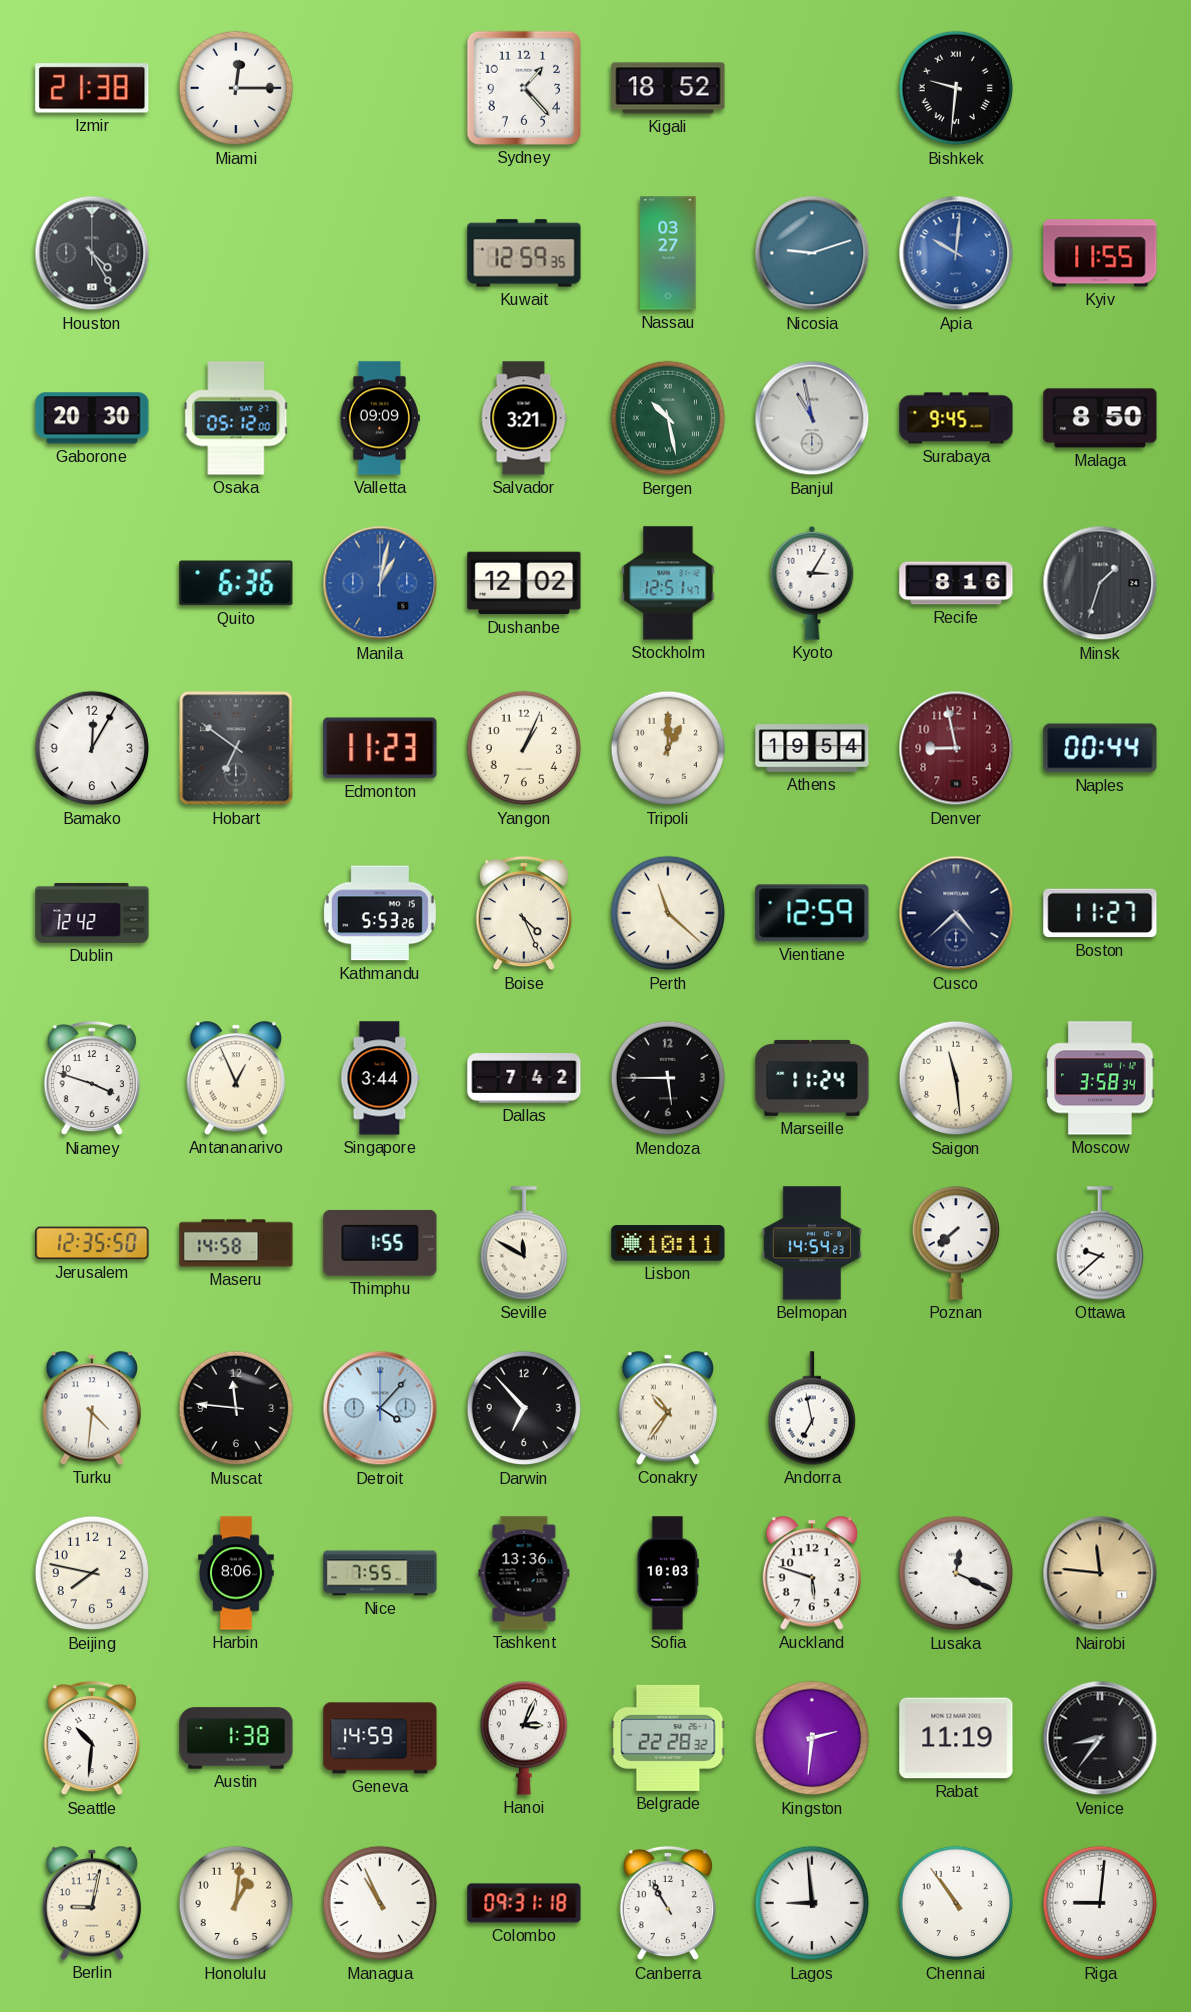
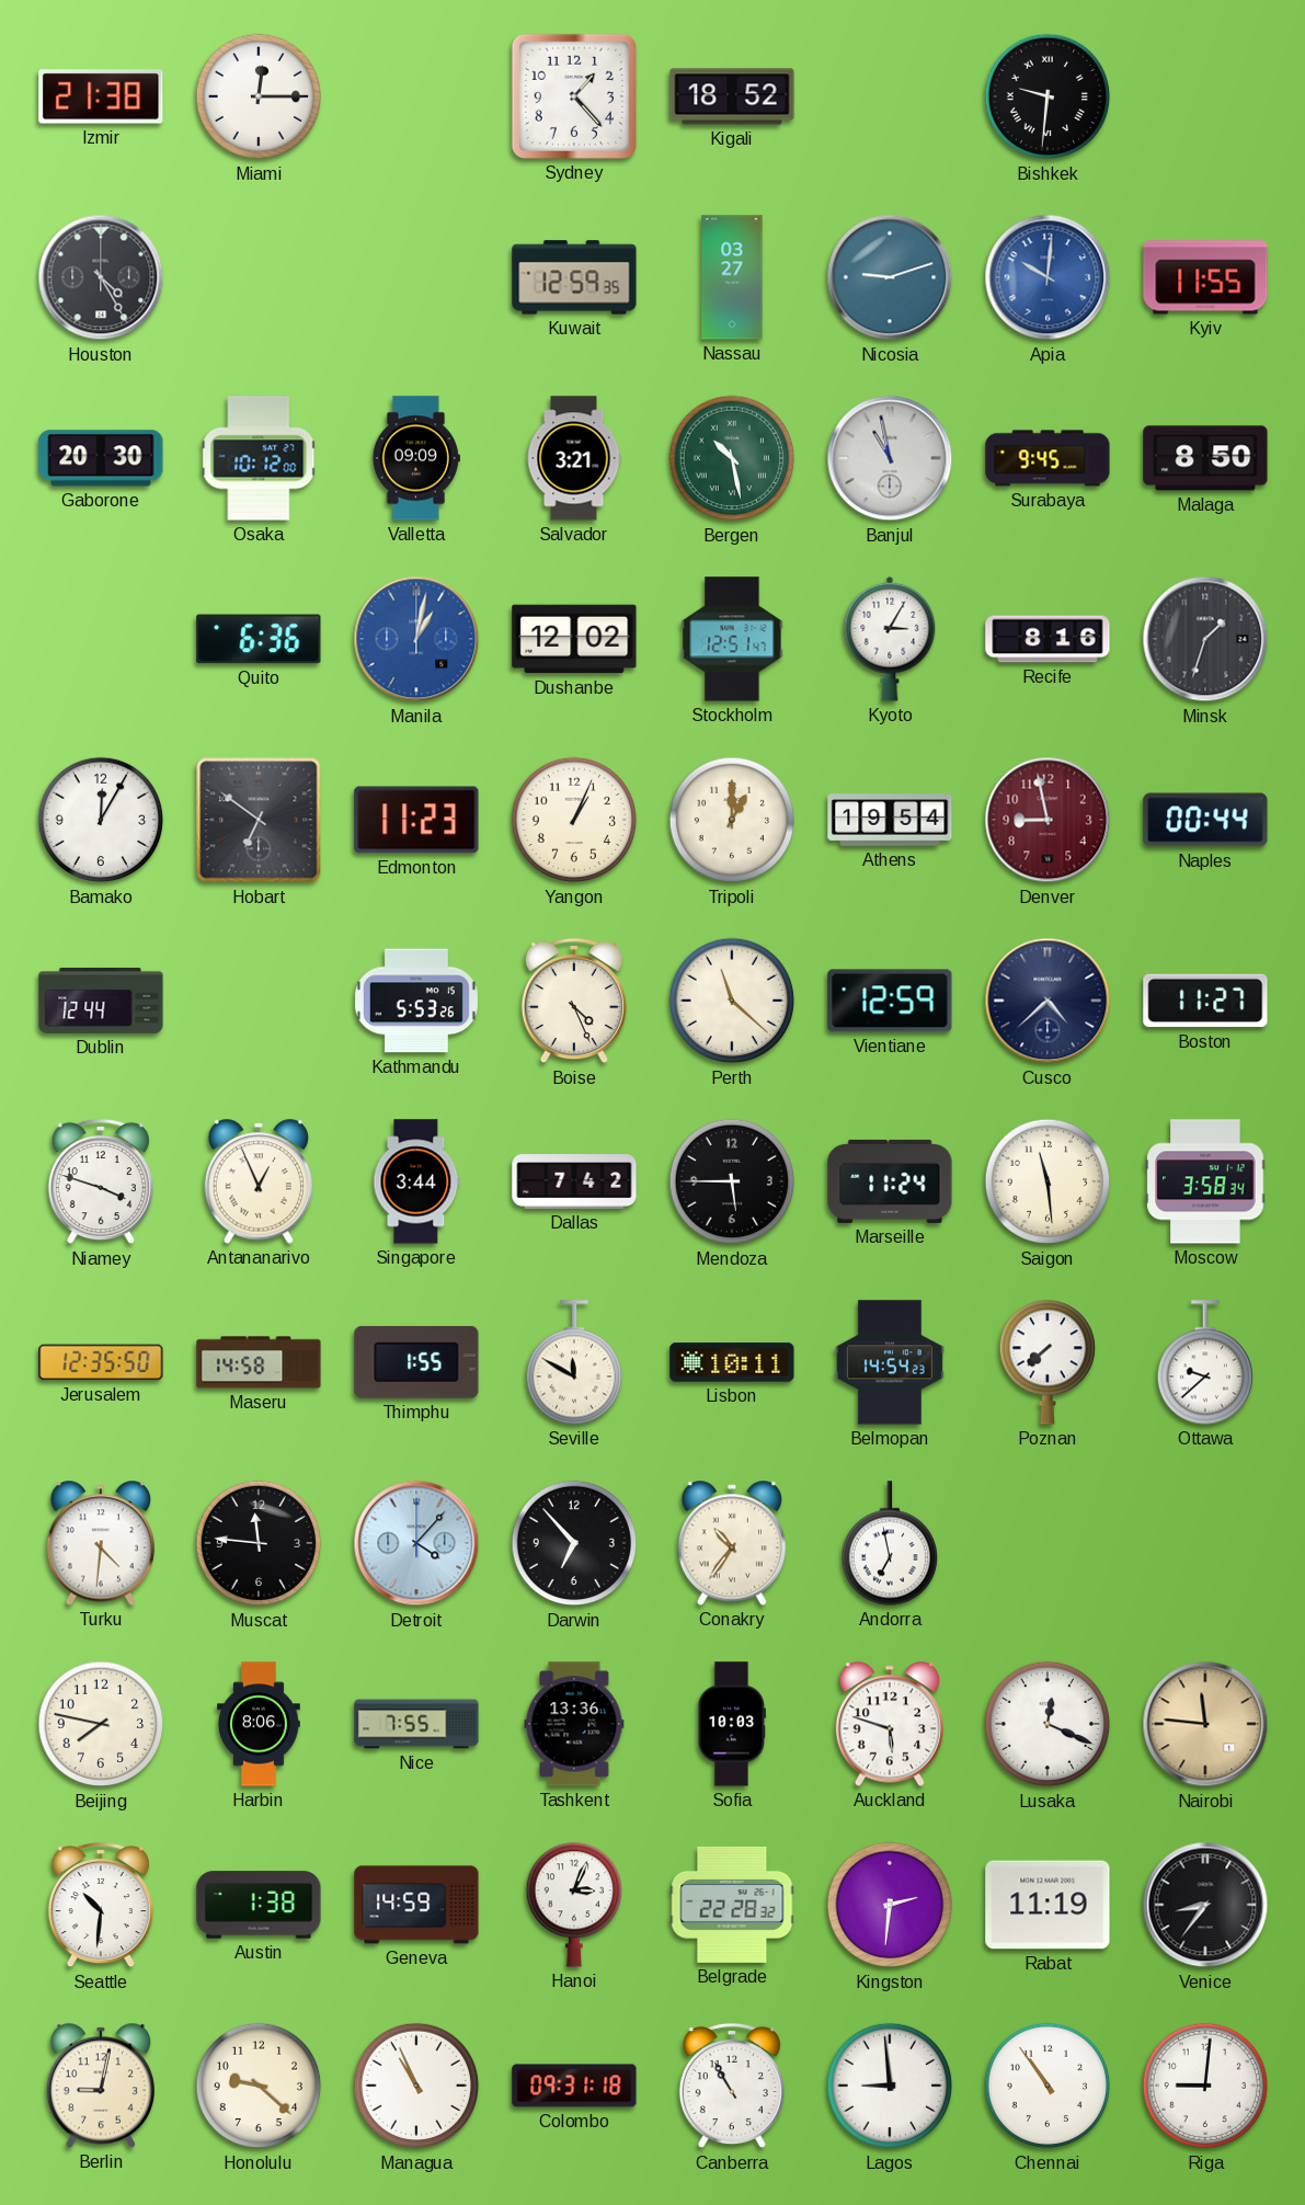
Osaka: 05:12 -> 10:12 (259, 458)
Dublin: 12:42 -> 12:44 (101, 1001)
Honolulu: 1:01 -> 9:22 (259, 2086)
